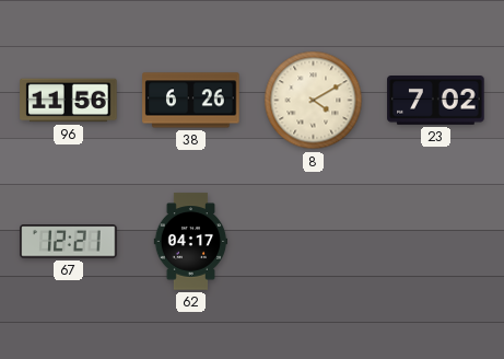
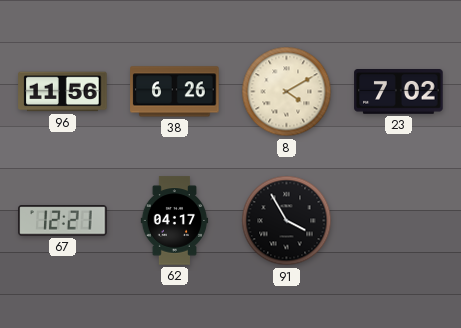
91: none -> 3:55 (287, 221)
